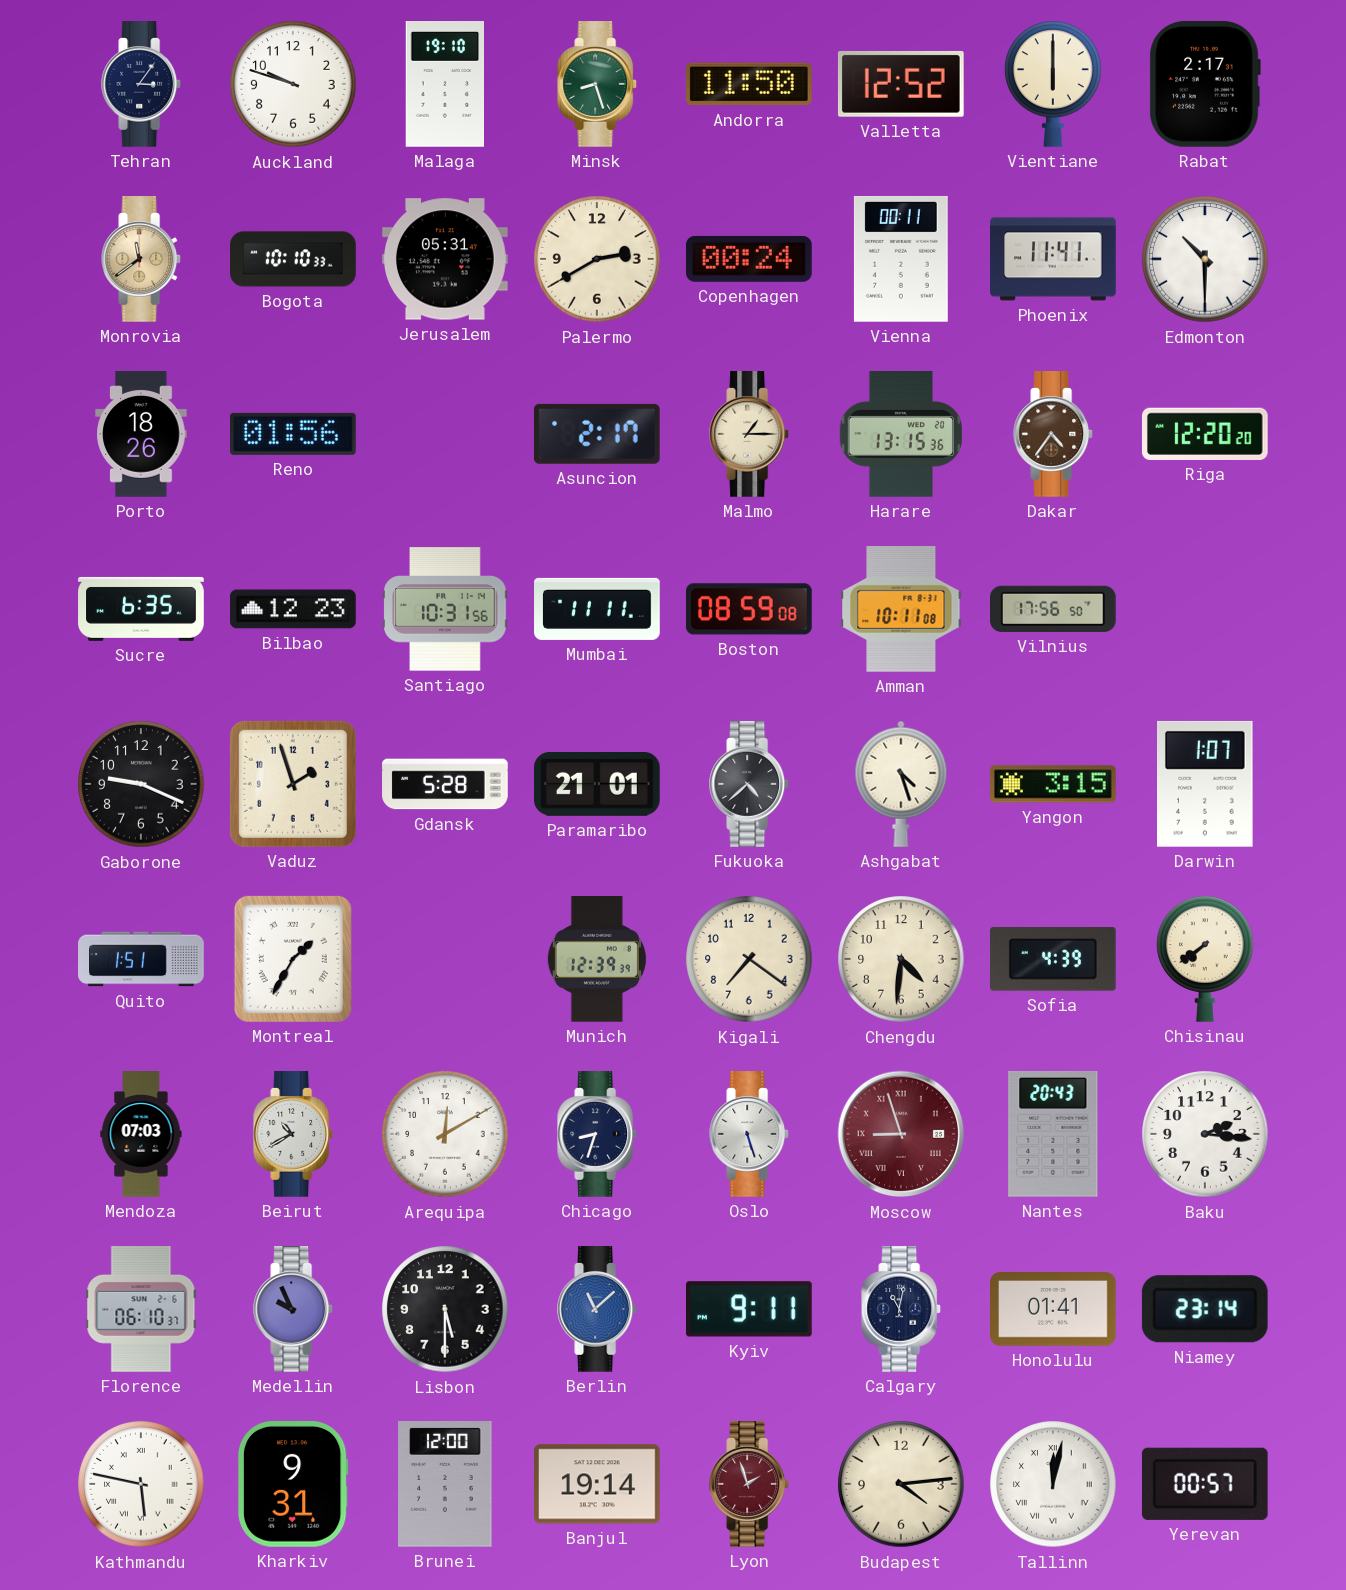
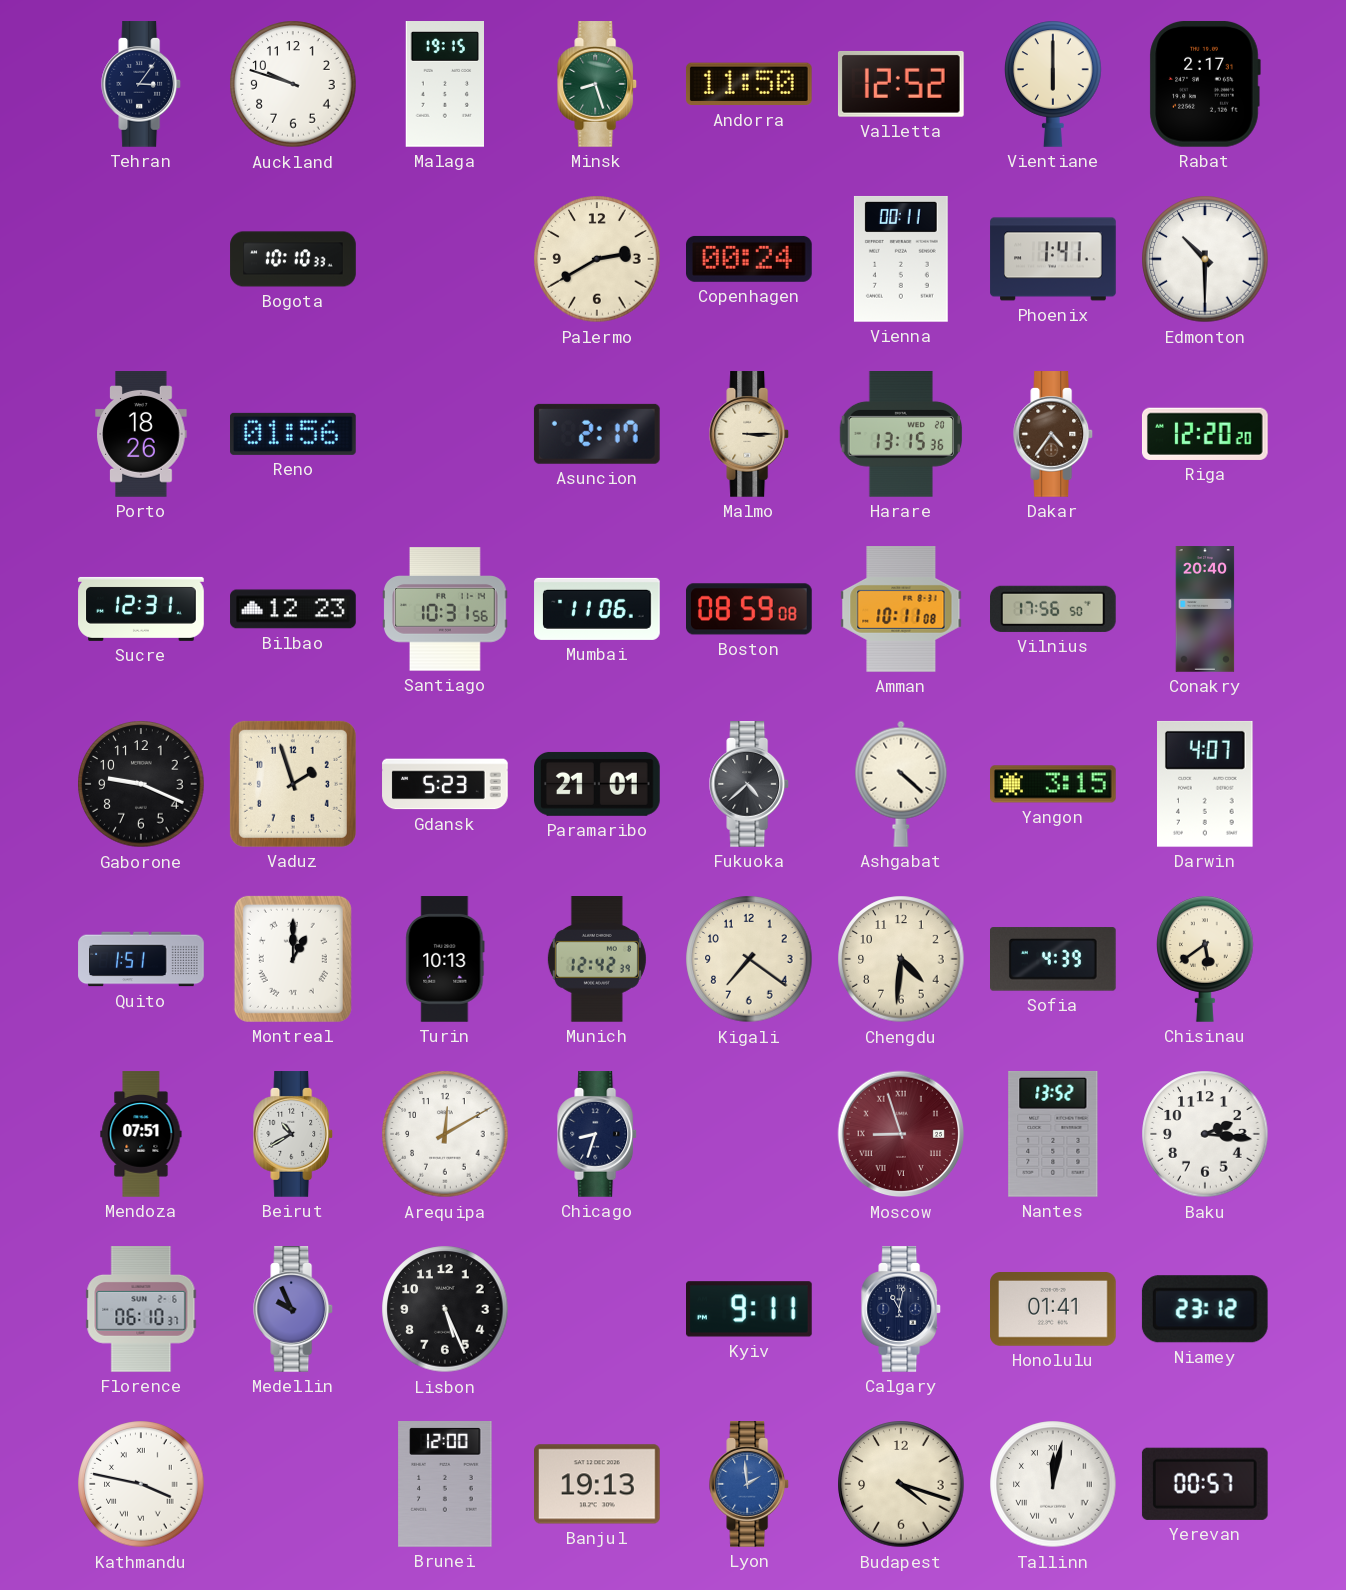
Malaga: 19:10 -> 19:15 (444, 85)
Monrovia: 11:39 -> none (142, 259)
Jerusalem: 05:31 -> none (446, 259)
Phoenix: 11:41 -> 1:41 (1053, 259)
Malmo: 1:15 -> 3:15 (750, 434)
Sucre: 6:35 -> 12:31 (141, 609)
Mumbai: 11:11 -> 11:06 (597, 609)
Conakry: none -> 20:40 (1205, 609)
Gdansk: 5:28 -> 5:23 (445, 784)
Ashgabat: 4:27 -> 4:22 (901, 784)
Darwin: 1:07 -> 4:07 (1205, 784)
Montreal: 1:35 -> 1:00 (293, 959)
Turin: none -> 10:13 (445, 959)
Munich: 12:39 -> 12:42 (597, 960)
Chisinau: 7:39 -> 5:39 (1205, 959)
Mendoza: 07:03 -> 07:51 (141, 1134)
Oslo: 5:27 -> none (750, 1134)
Nantes: 20:43 -> 13:52 (1053, 1135)
Lisbon: 5:30 -> 5:26 (445, 1309)
Berlin: 11:08 -> none (598, 1309)
Niamey: 23:14 -> 23:12 (1205, 1309)
Kathmandu: 5:47 -> 3:47 (141, 1484)
Kharkiv: 9:31 -> none (293, 1485)
Banjul: 19:14 -> 19:13 (598, 1484)
Lyon: 1:57 -> 1:59 (750, 1484)
Lyon dial: burgundy -> blue (750, 1484)
Budapest: 4:14 -> 4:18 (901, 1484)
